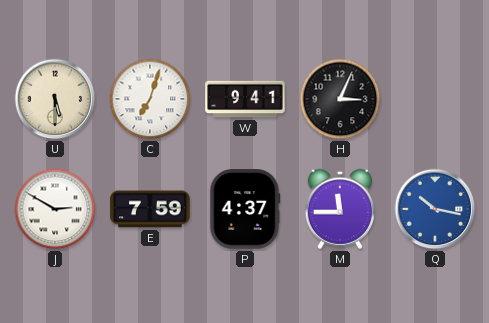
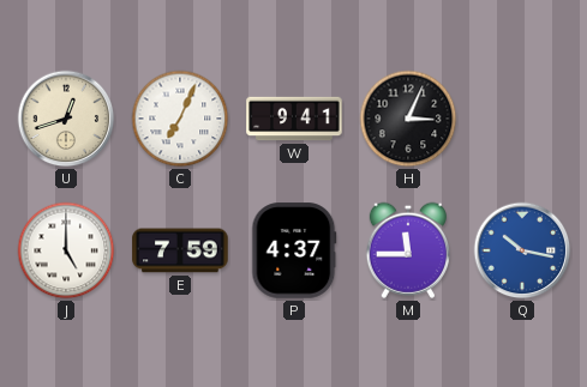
U: 5:30 -> 12:42 (66, 119)
C: 7:03 -> 7:04 (180, 119)
J: 2:50 -> 5:00 (66, 250)
